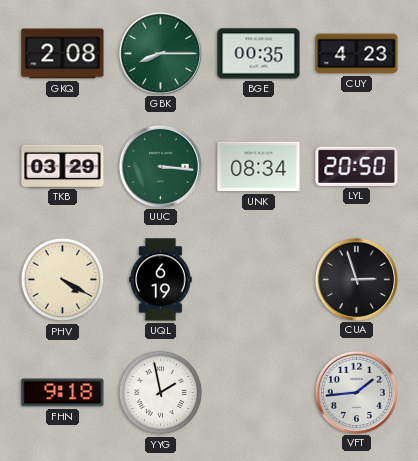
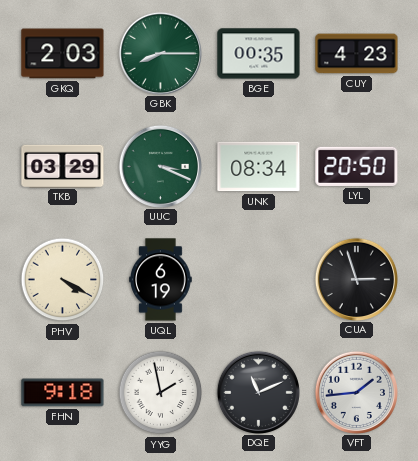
GKQ: 2:08 -> 2:03 (63, 54)
UUC: 3:16 -> 3:19 (160, 166)
DQE: none -> 11:11 (258, 392)
